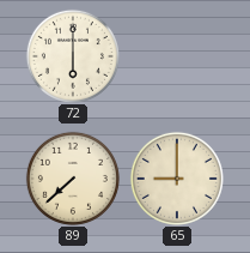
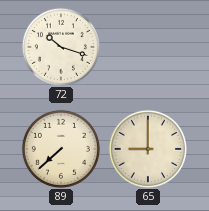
72: 6:00 -> 10:18 (61, 47)
